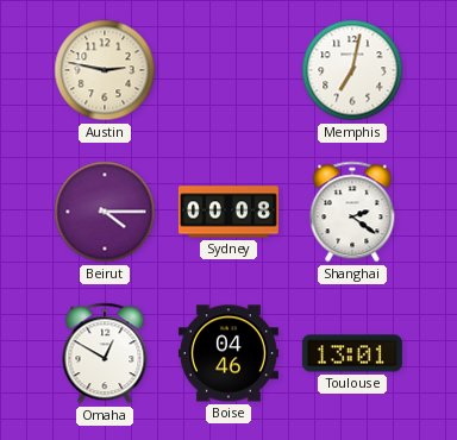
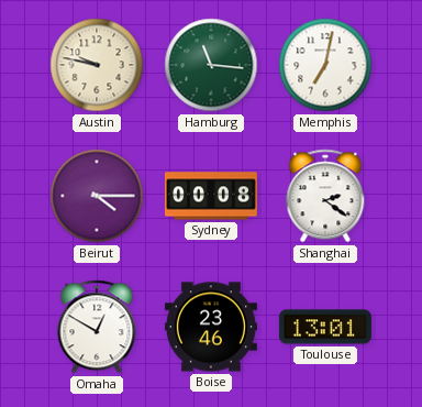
Austin: 2:47 -> 9:47 (97, 65)
Hamburg: none -> 11:16 (211, 65)
Boise: 04:46 -> 23:46 (211, 327)
